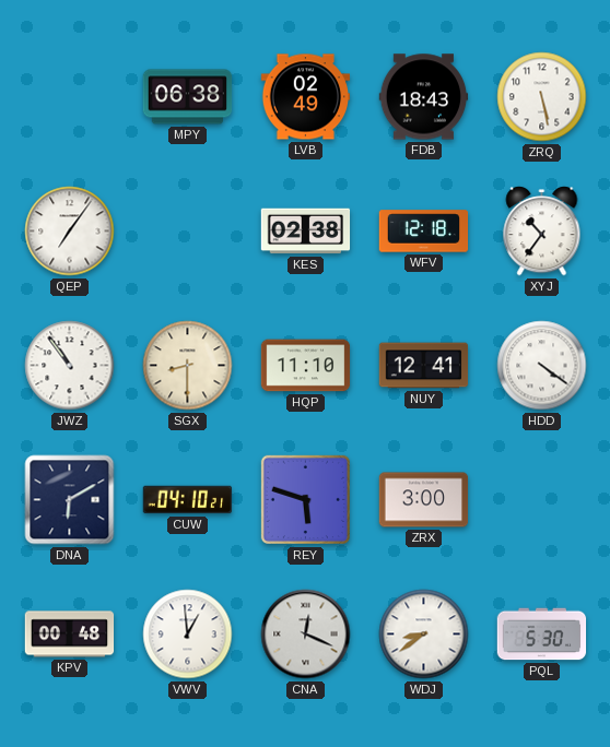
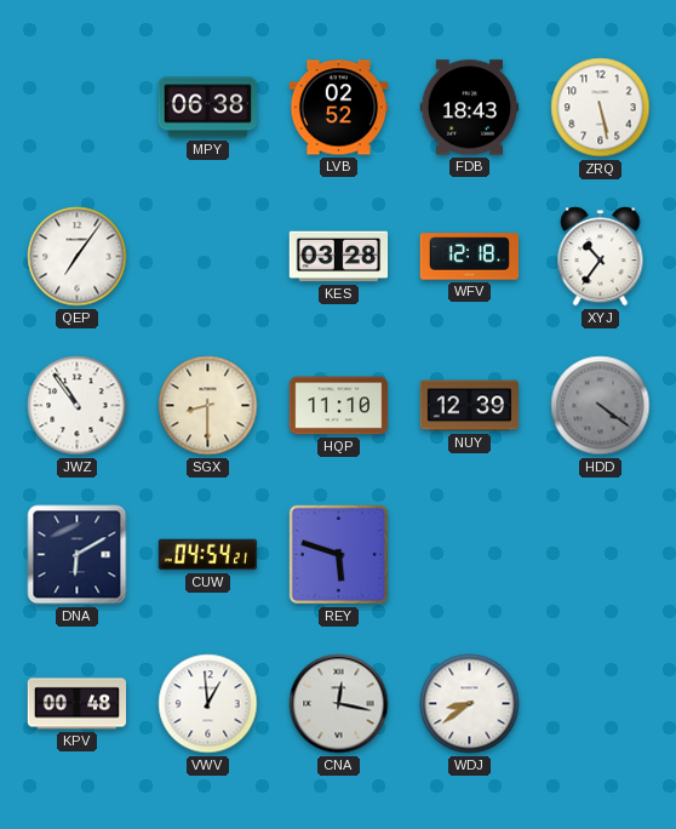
LVB: 02:49 -> 02:52 (339, 108)
KES: 02:38 -> 03:28 (339, 257)
NUY: 12:41 -> 12:39 (470, 406)
HDD dial: white -> grey (601, 406)
CUW: 04:10 -> 04:54 (208, 555)
ZRX: 3:00 -> none (424, 500)
CNA: 12:19 -> 12:17 (339, 704)
PQL: 5:30 -> none (542, 635)
